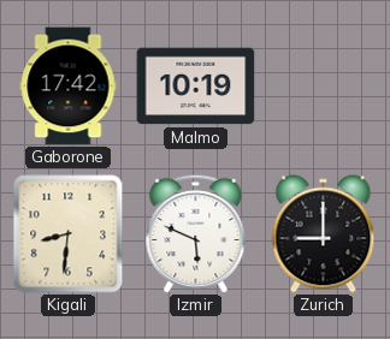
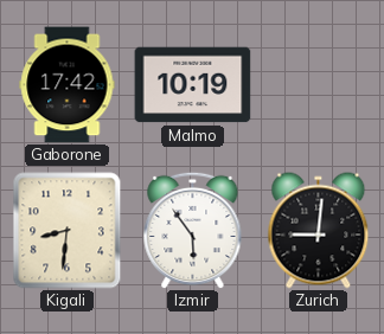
Izmir: 5:49 -> 5:54 (193, 230)
Zurich: 9:00 -> 9:01 (319, 231)
